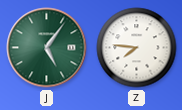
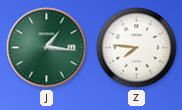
J: 5:06 -> 1:16 (47, 48)
